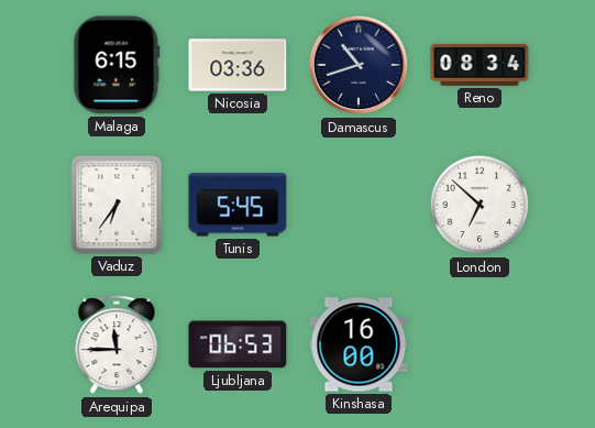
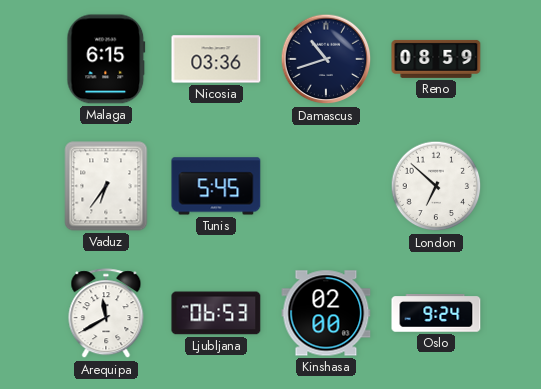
Reno: 08:34 -> 08:59 (436, 59)
Arequipa: 11:45 -> 11:40 (106, 314)
Kinshasa: 16:00 -> 02:00 (326, 313)
Oslo: none -> 9:24 (436, 313)
